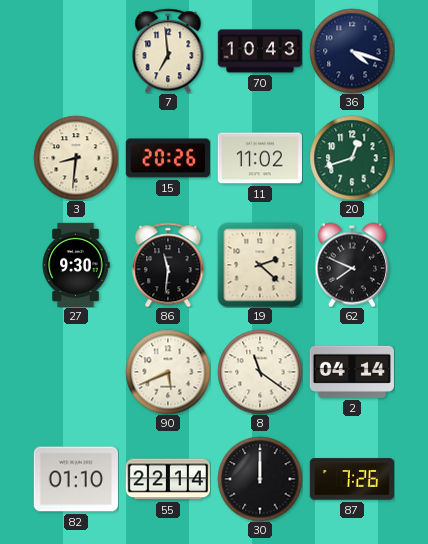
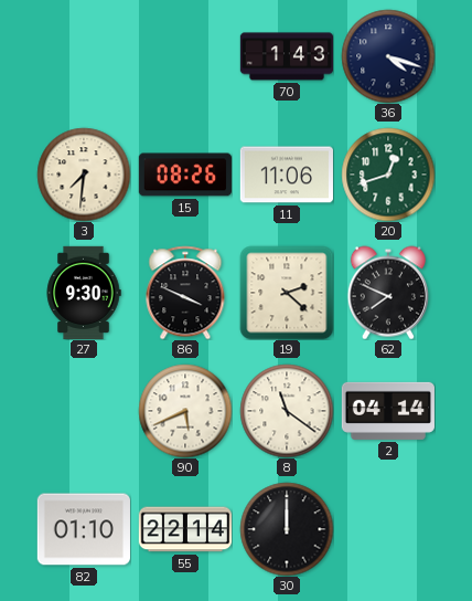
7: 6:59 -> none (168, 51)
70: 10:43 -> 1:43 (286, 56)
3: 8:31 -> 7:31 (84, 175)
15: 20:26 -> 08:26 (185, 175)
11: 11:02 -> 11:06 (287, 175)
86: 11:31 -> 3:49 (185, 293)
87: 7:26 -> none (351, 479)
